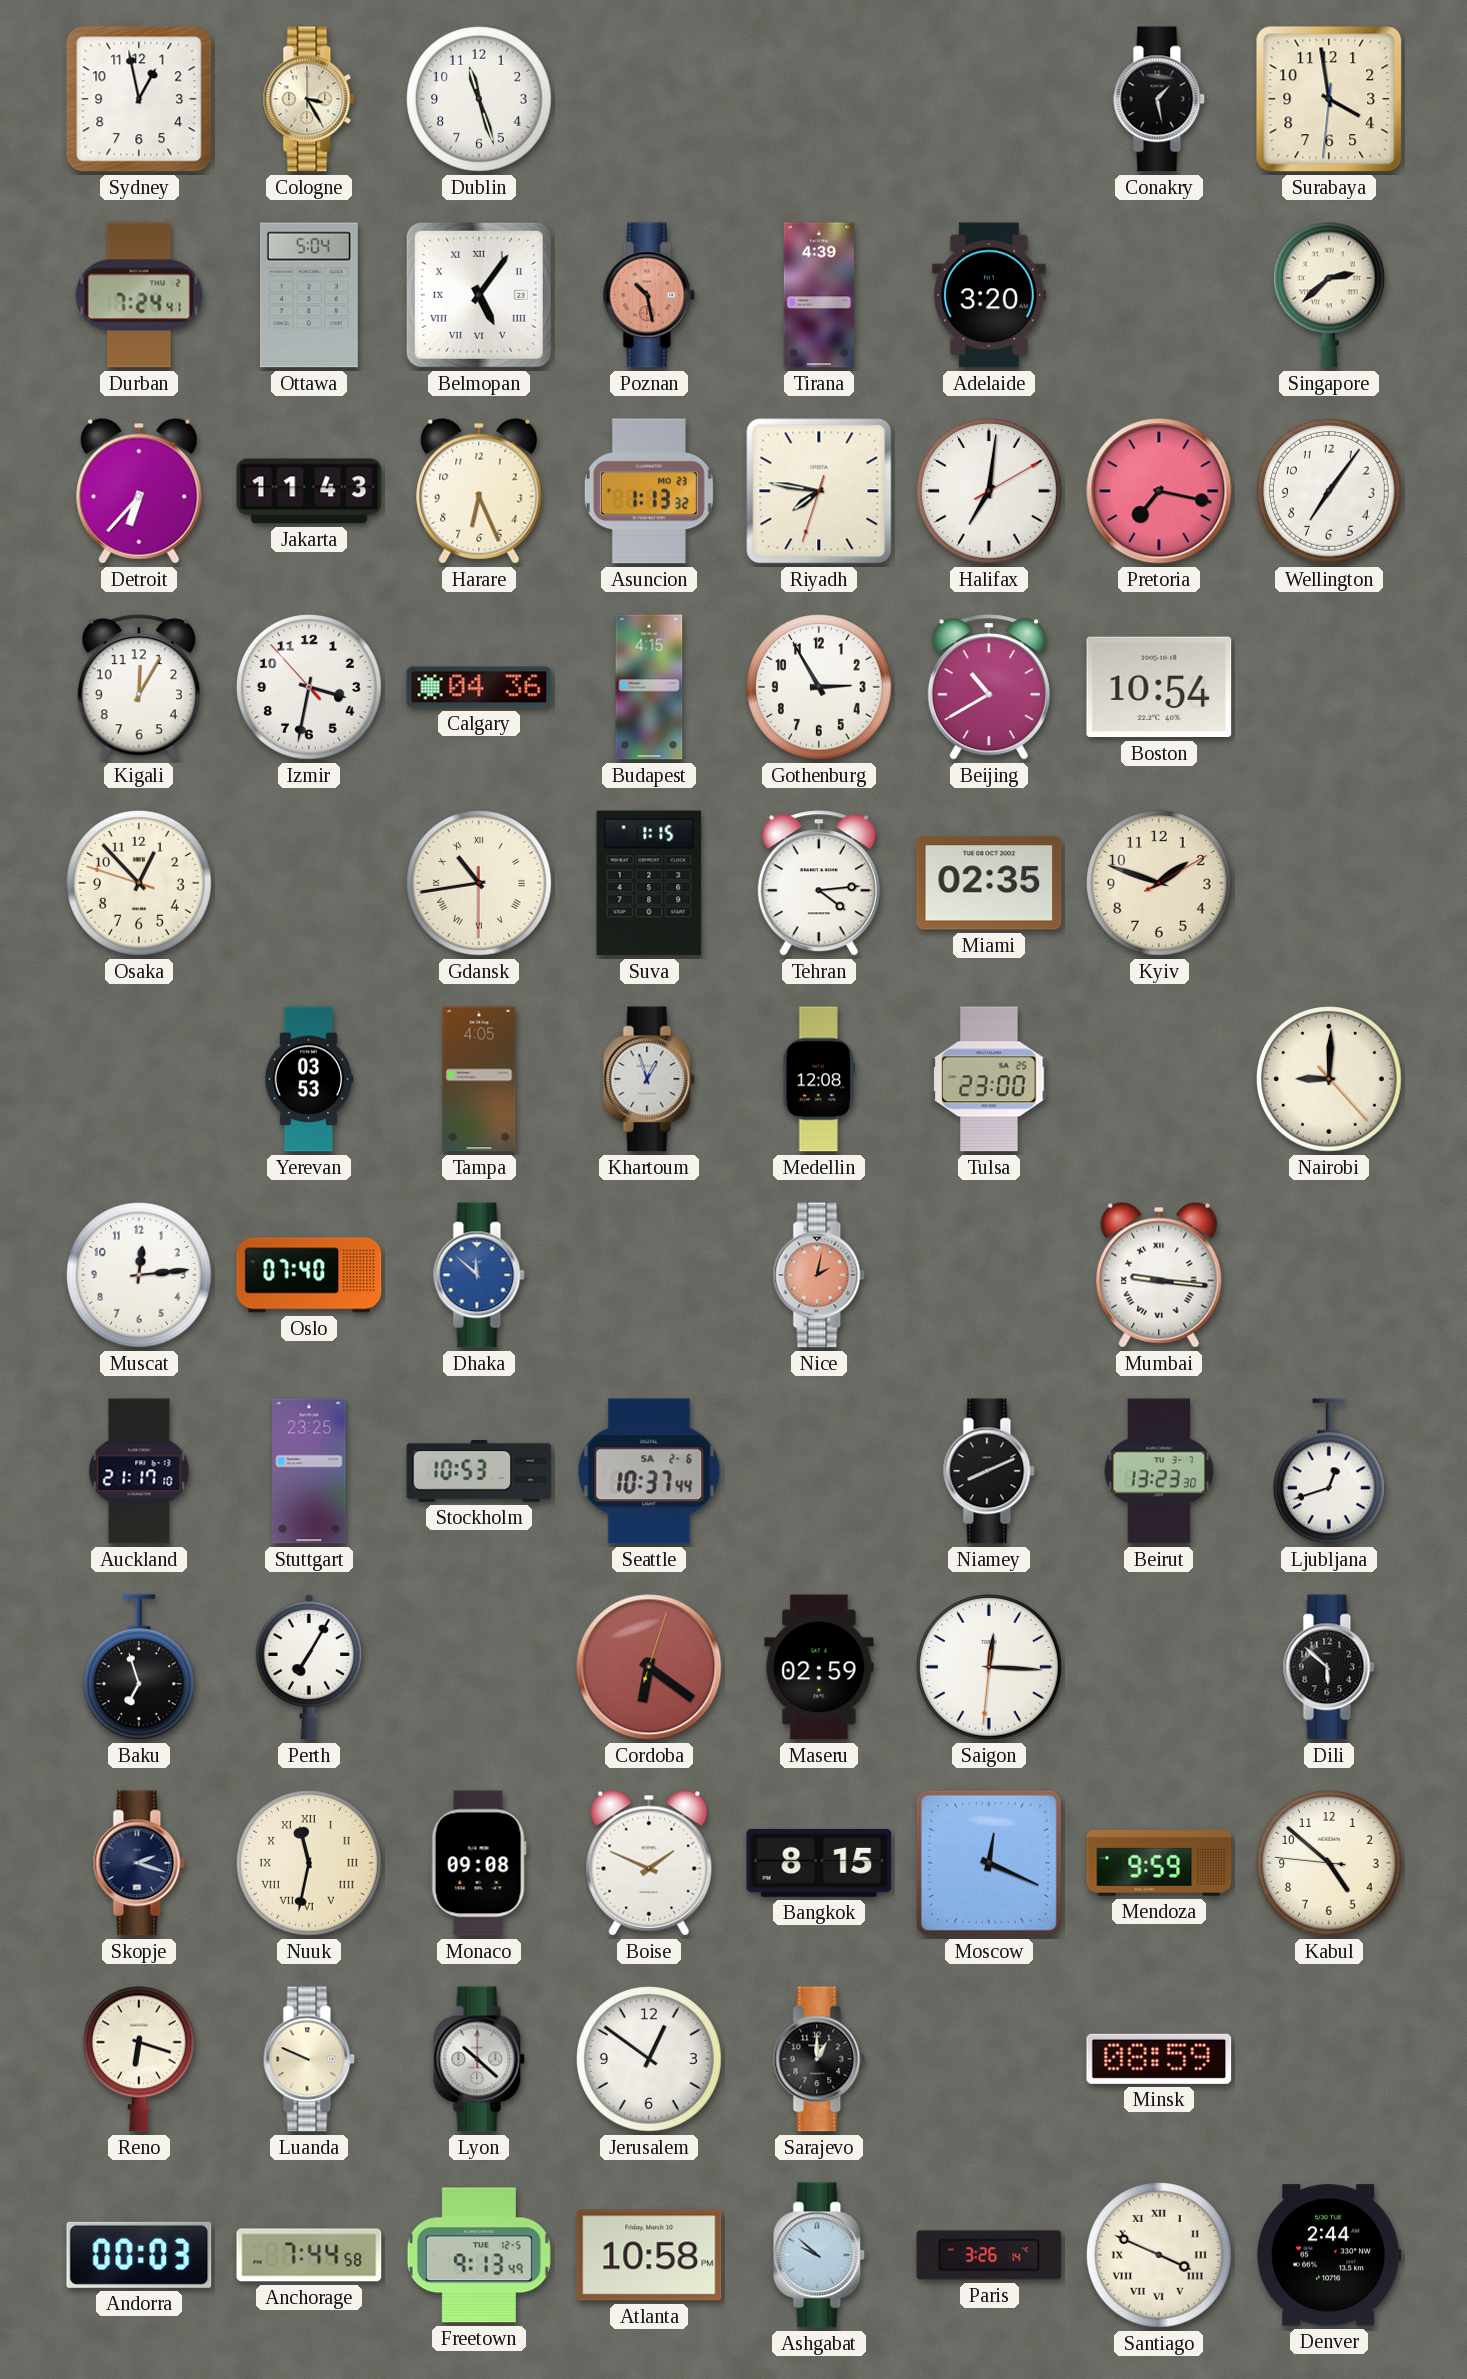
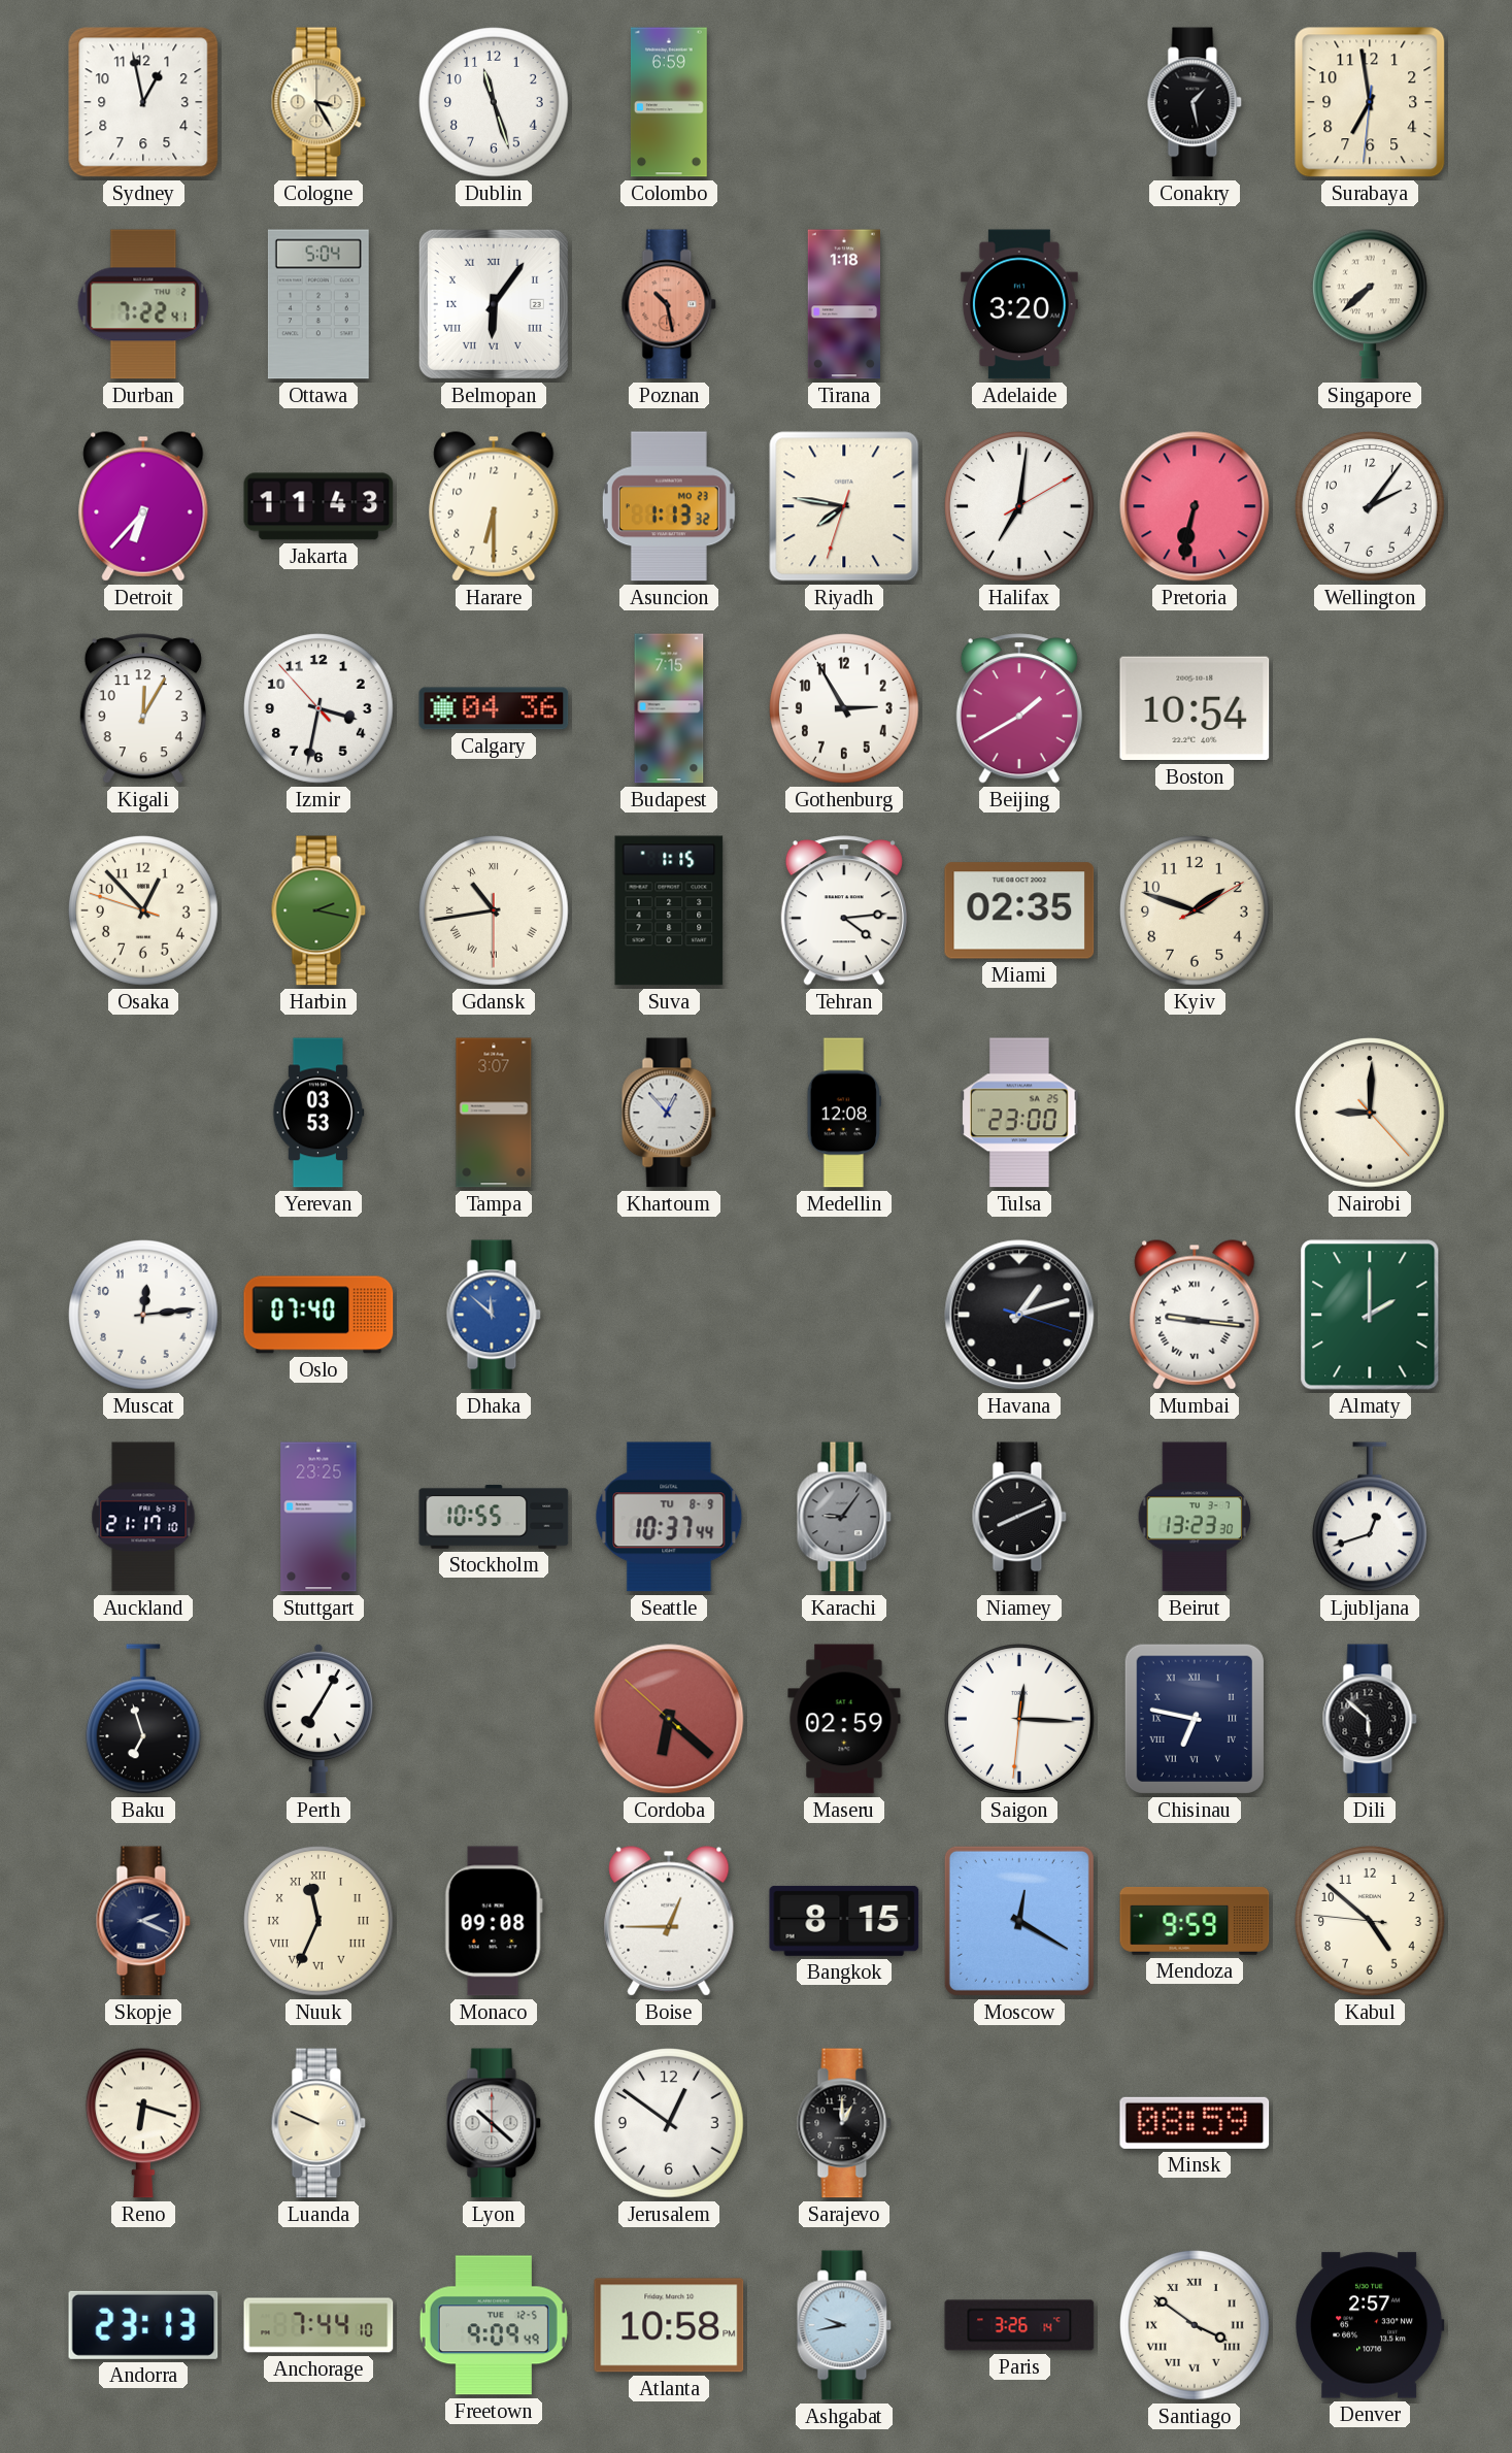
Colombo: none -> 6:59 (669, 102)
Surabaya: 3:58 -> 6:58 (1370, 102)
Durban: 7:24 -> 7:22 (143, 304)
Belmopan: 5:06 -> 6:06 (494, 304)
Tirana: 4:39 -> 1:18 (843, 304)
Singapore: 2:38 -> 7:38 (1370, 304)
Harare: 6:26 -> 6:30 (494, 506)
Pretoria: 7:17 -> 6:32 (1195, 506)
Wellington: 7:06 -> 2:06 (1371, 507)
Budapest: 4:15 -> 7:15 (669, 708)
Beijing: 10:40 -> 1:40 (1019, 708)
Harbin: none -> 2:17 (318, 910)
Tampa: 4:05 -> 3:07 (494, 1113)
Khartoum: 12:57 -> 12:53 (669, 1113)
Nice: 2:02 -> none (819, 1275)
Havana: none -> 1:12 (1019, 1315)
Almaty: none -> 2:00 (1370, 1315)
Stockholm: 10:53 -> 10:55 (494, 1517)
Seattle date: SA 2-6 -> TU 8-9 (669, 1517)
Karachi: none -> 9:06 (844, 1517)
Cordoba: 6:21:03 -> 6:21:52 (669, 1719)
Chisinau: none -> 6:47 (1195, 1719)
Skopje: 2:18 -> 2:19 (143, 1921)
Nuuk: 11:32 -> 11:34 (320, 1922)
Boise: 1:49 -> 12:45 (669, 1921)
Moscow: 12:19 -> 12:20 (1019, 1921)
Andorra: 00:03 -> 23:13 (143, 2325)
Anchorage: 7:44:58 -> 7:44:10 (318, 2325)
Freetown: 9:13 -> 9:09 (494, 2325)
Ashgabat: 9:52 -> 9:43 (844, 2325)
Santiago: 3:49 -> 3:51 (1196, 2326)
Denver: 2:44 -> 2:57 (1371, 2325)
